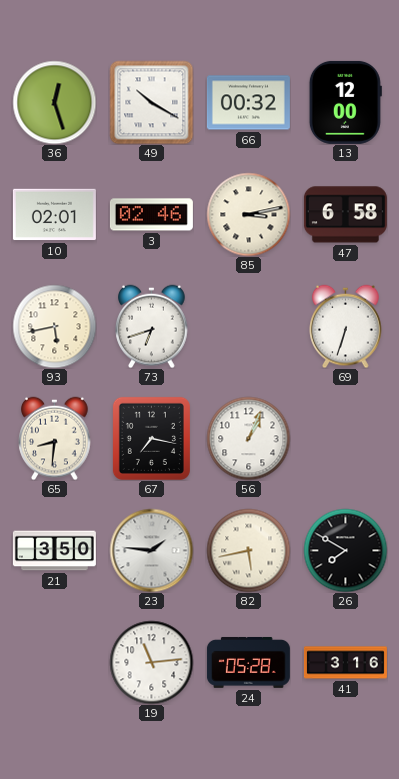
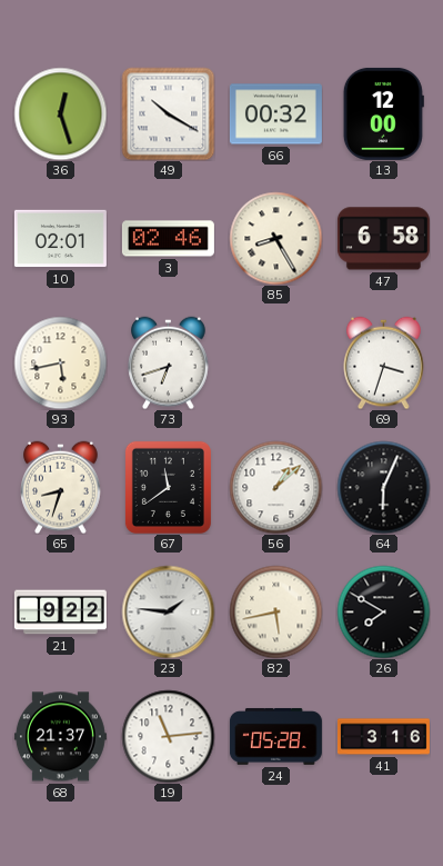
85: 3:13 -> 8:25 (275, 238)
69: 6:33 -> 3:33 (384, 362)
65: 8:31 -> 8:33 (61, 487)
67: 7:17 -> 11:39 (168, 487)
56: 1:04 -> 1:08 (275, 487)
64: none -> 6:04 (383, 487)
21: 3:50 -> 9:22 (60, 613)
68: none -> 21:37 (60, 737)
